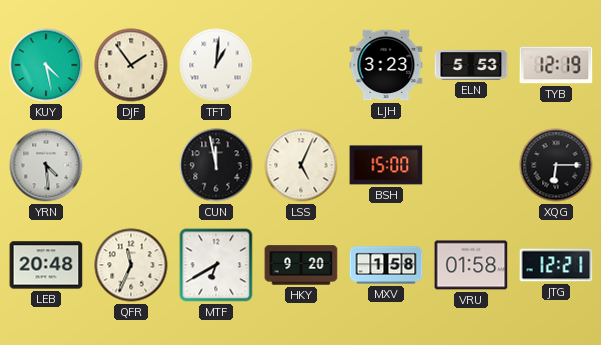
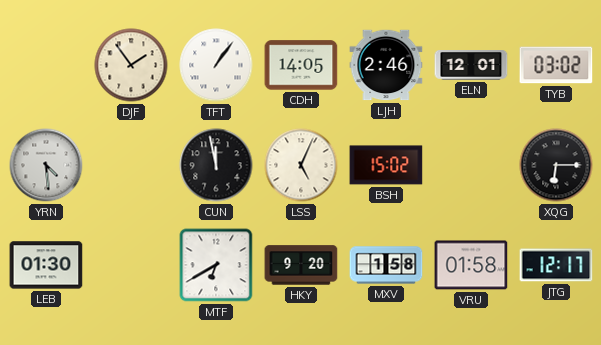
KUY: 4:28 -> none (46, 65)
TFT: 1:01 -> 1:06 (216, 65)
CDH: none -> 14:05 (301, 65)
LJH: 3:23 -> 2:46 (386, 65)
ELN: 5:53 -> 12:01 (471, 65)
TYB: 12:19 -> 03:02 (556, 65)
BSH: 15:00 -> 15:02 (386, 165)
LEB: 20:48 -> 01:30 (46, 265)
QFR: 11:34 -> none (131, 265)
JTG: 12:21 -> 12:17 (556, 265)
